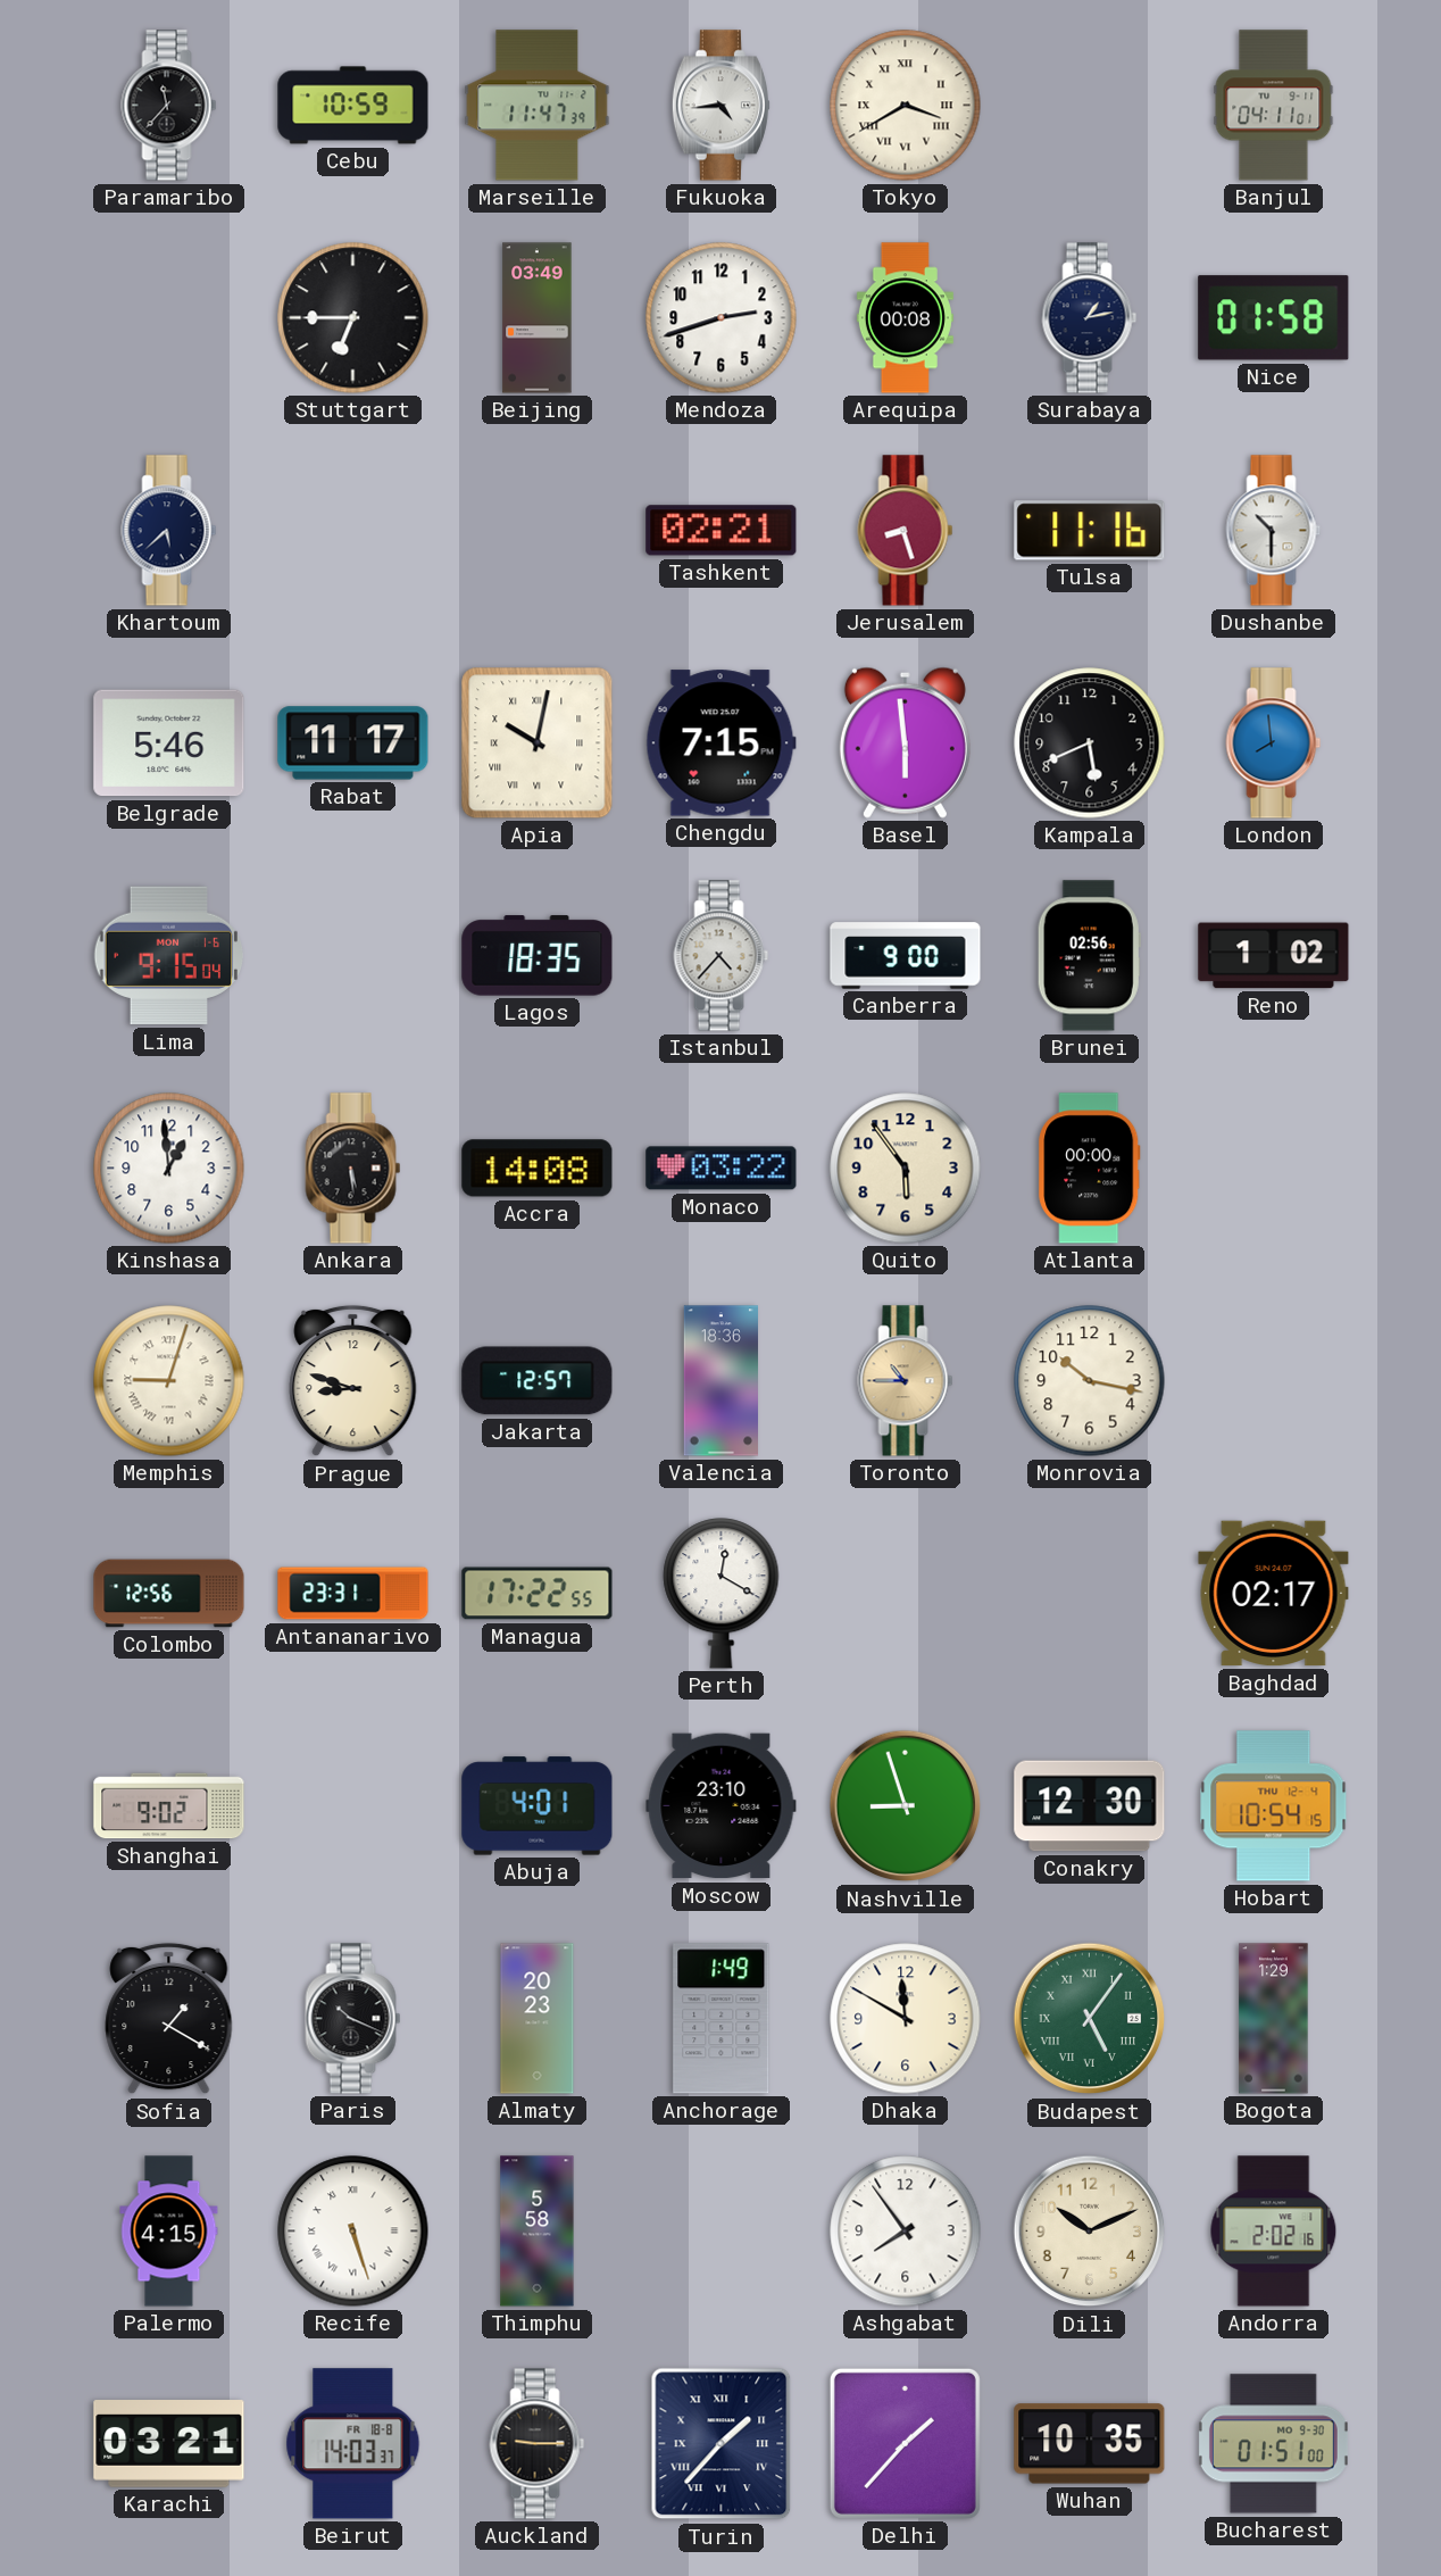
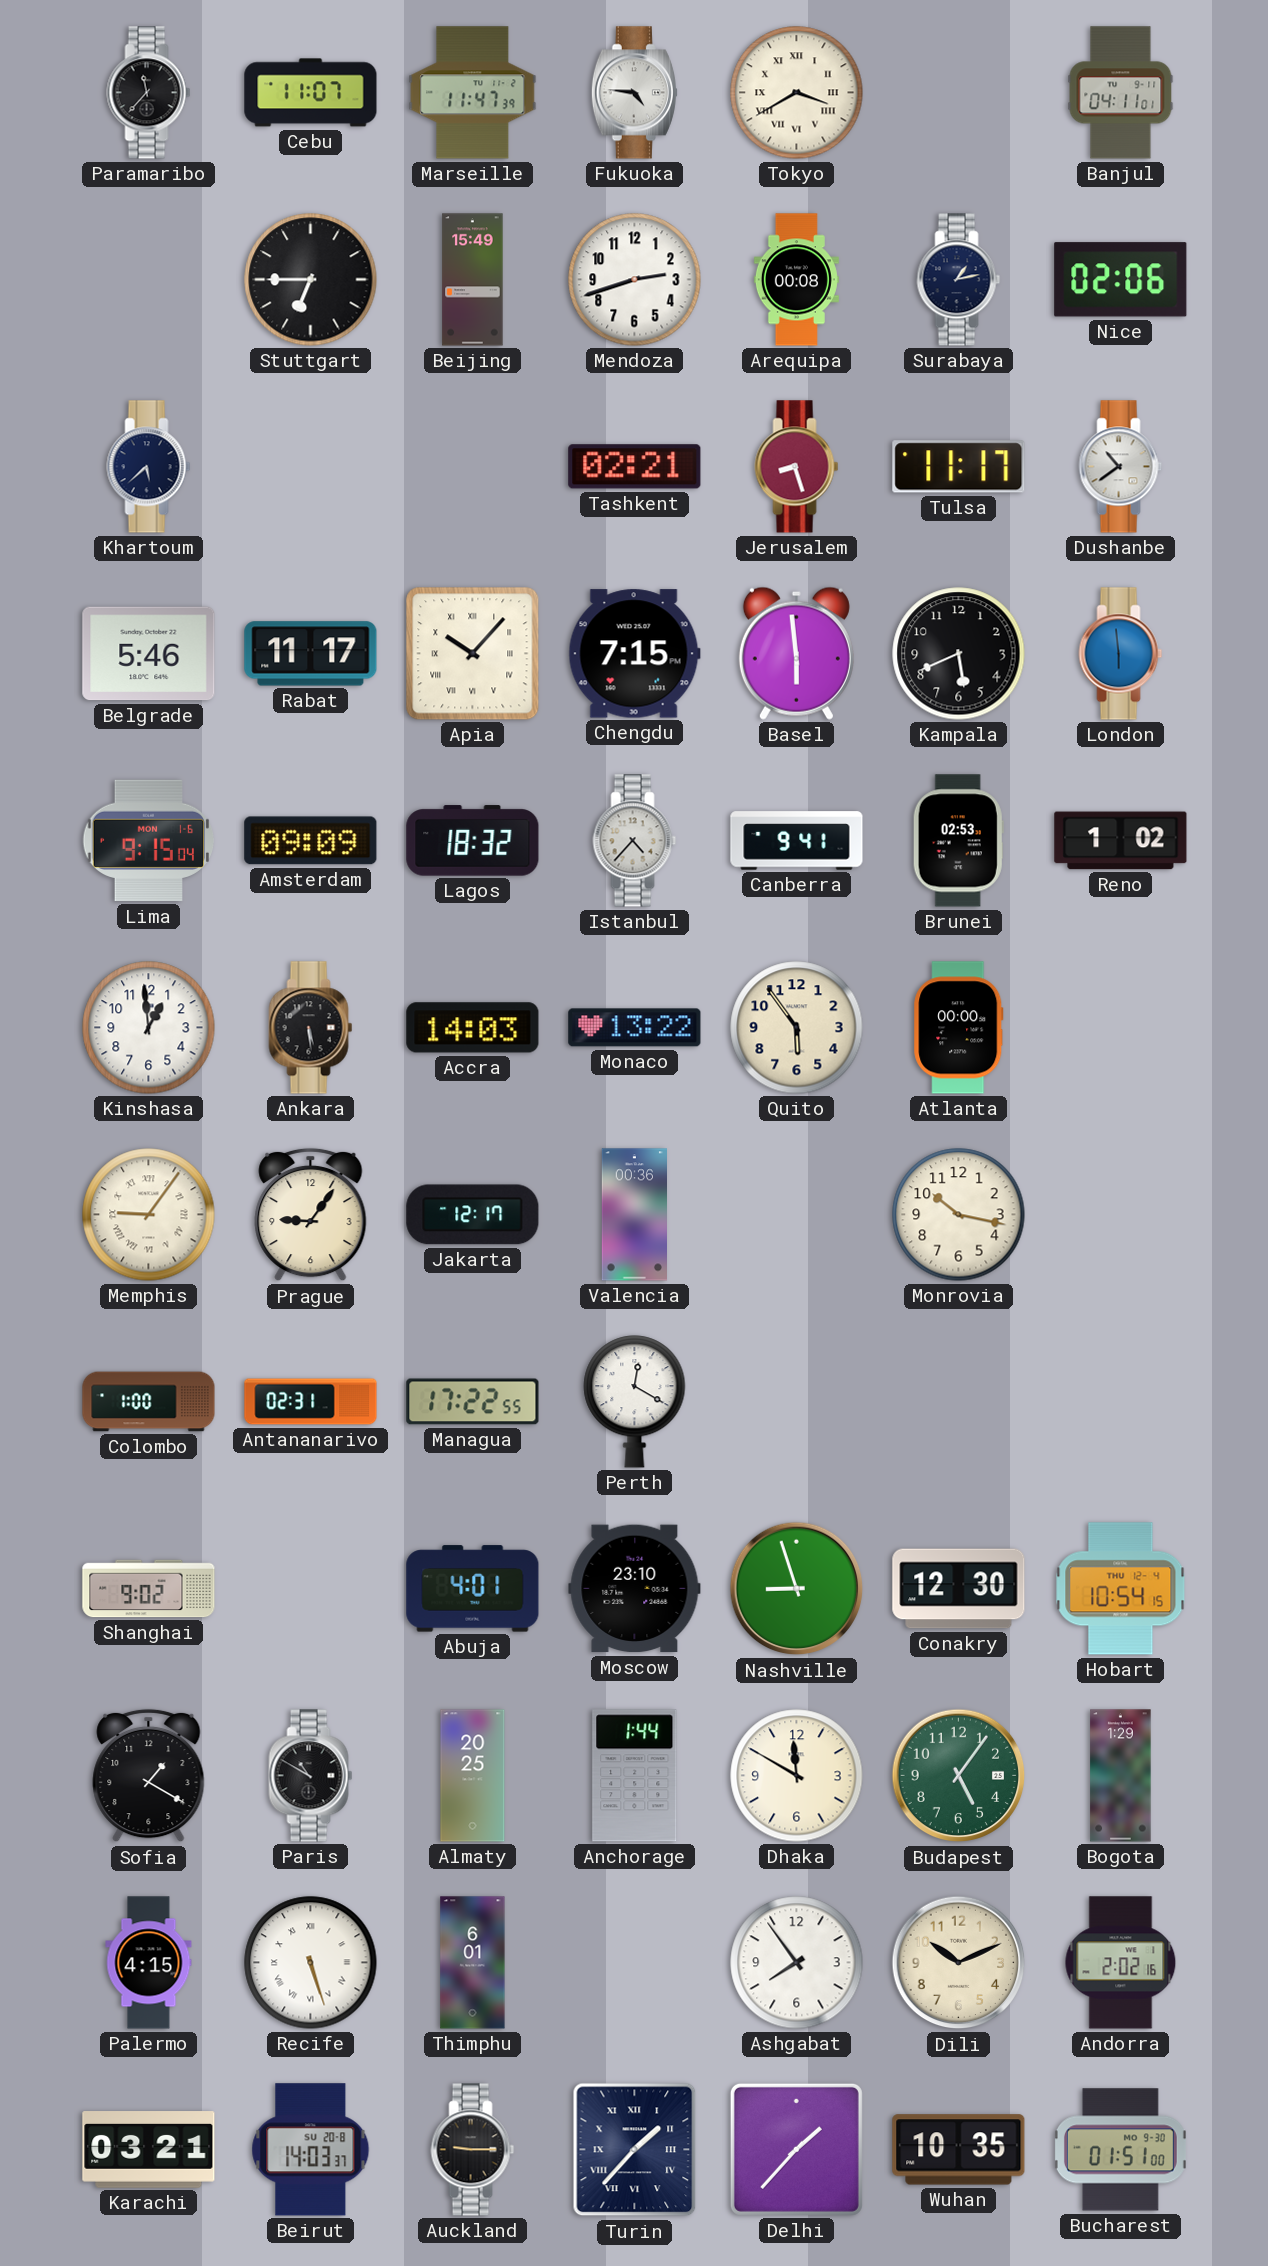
Cebu: 10:59 -> 11:07 (311, 93)
Fukuoka: 4:44 -> 4:46 (634, 93)
Beijing: 03:49 -> 15:49 (473, 280)
Nice: 01:58 -> 02:06 (1121, 280)
Tulsa: 11:16 -> 11:17 (959, 467)
Dushanbe: 10:30 -> 10:39 (1121, 467)
Apia: 10:02 -> 10:07 (473, 654)
London: 7:59 -> 5:59 (1121, 654)
Amsterdam: none -> 09:09 (311, 841)
Lagos: 18:35 -> 18:32 (473, 841)
Canberra: 9:00 -> 9:41 (797, 841)
Brunei: 02:56 -> 02:53 (958, 841)
Accra: 14:08 -> 14:03 (473, 1028)
Monaco: 03:22 -> 13:22 (635, 1028)
Memphis: 9:03 -> 9:06 (149, 1215)
Prague: 8:48 -> 9:06 (311, 1215)
Jakarta: 12:57 -> 12:17 (473, 1215)
Valencia: 18:36 -> 00:36 (634, 1215)
Toronto: 10:45 -> none (906, 1381)
Colombo: 12:56 -> 1:00 (149, 1402)
Antananarivo: 23:31 -> 02:31 (311, 1402)
Baghdad: 02:17 -> none (1274, 1594)
Paris: 10:19 -> 10:50 (311, 1776)
Almaty: 20:23 -> 20:25 (473, 1776)
Anchorage: 1:49 -> 1:44 (635, 1776)
Budapest numerals: Roman -> Arabic (959, 1776)
Thimphu: 5:58 -> 6:01 (473, 1963)
Beirut date: FR 18-8 -> SU 20-8 (311, 2150)
